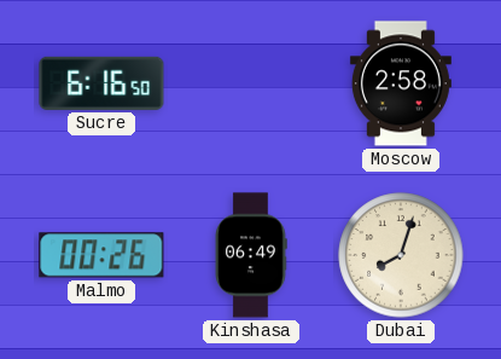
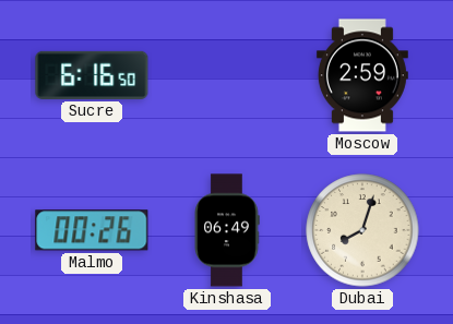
Moscow: 2:58 -> 2:59 (362, 75)
